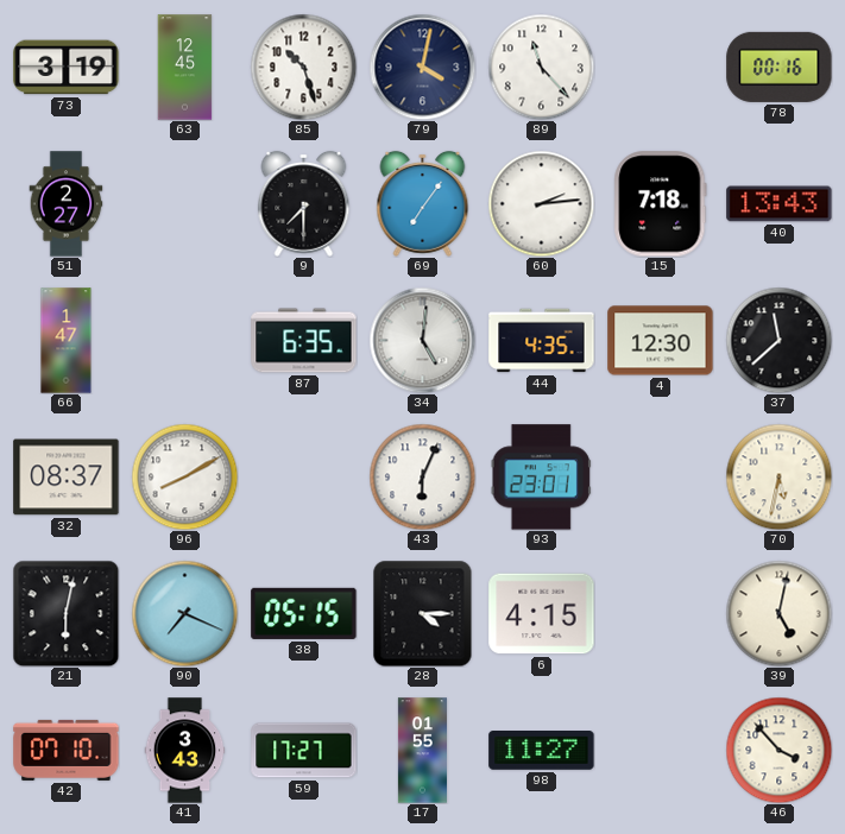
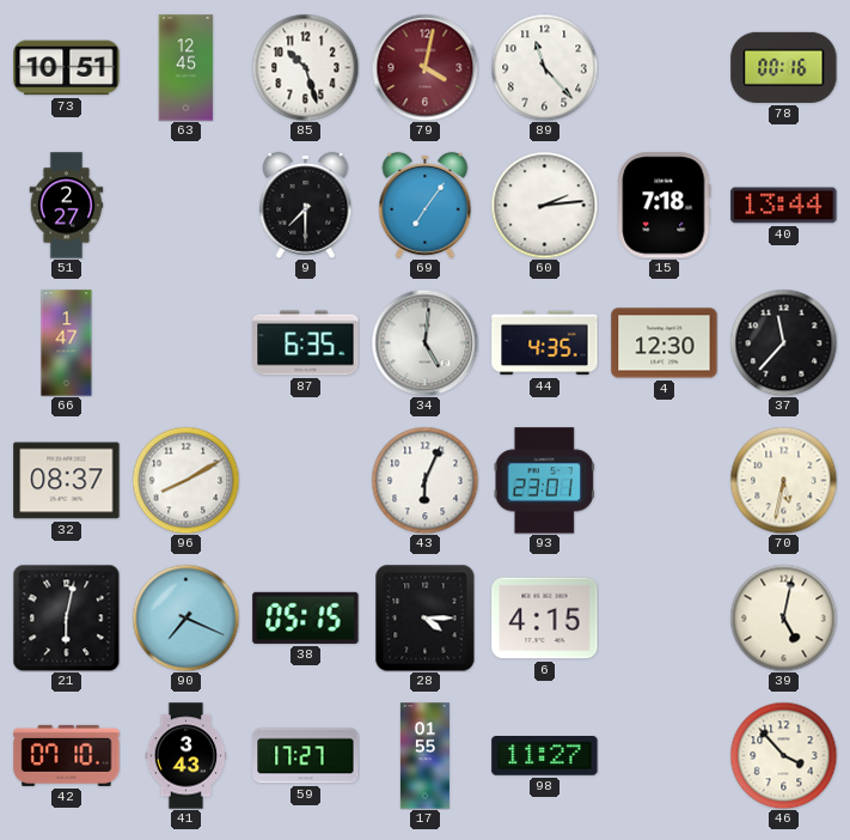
73: 3:19 -> 10:51 (67, 68)
79 dial: navy -> burgundy (424, 67)
40: 13:43 -> 13:44 (784, 206)
37: 11:38 -> 11:37 (783, 342)
